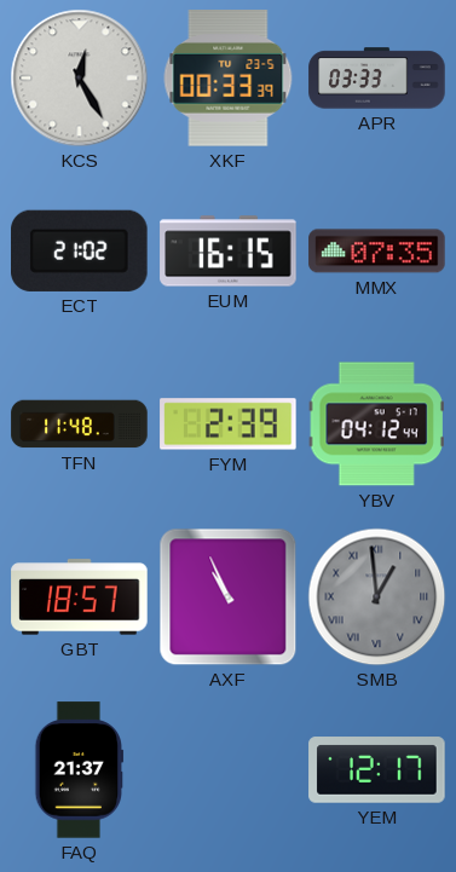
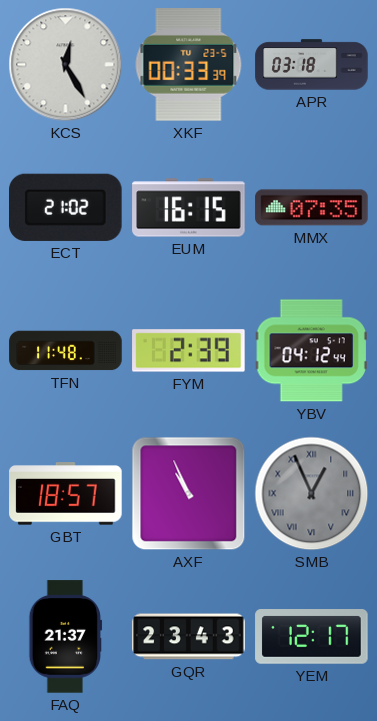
APR: 03:33 -> 03:18 (312, 65)
SMB: 12:59 -> 12:56 (312, 494)
GQR: none -> 23:43 (189, 637)
